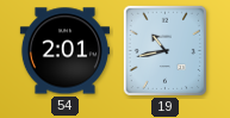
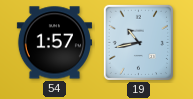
54: 2:01 -> 1:57 (54, 43)
